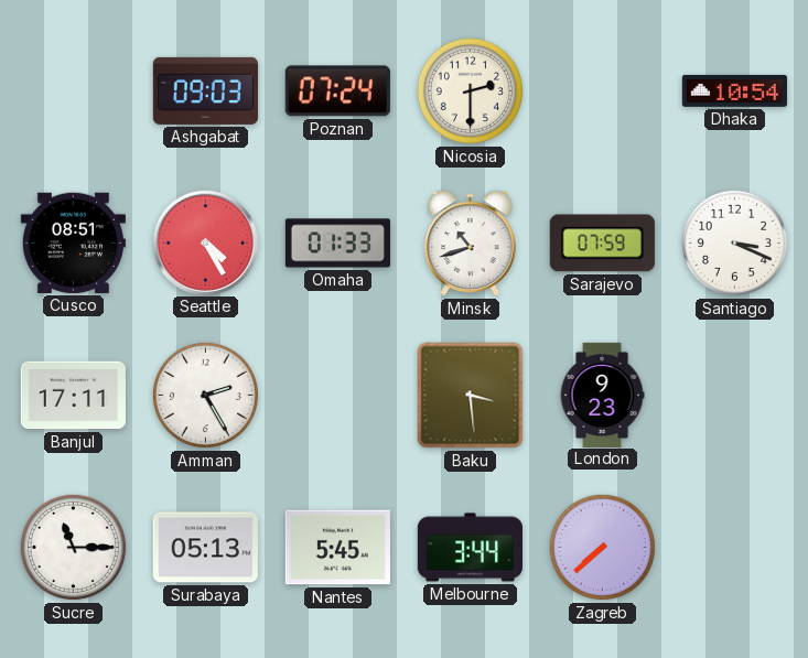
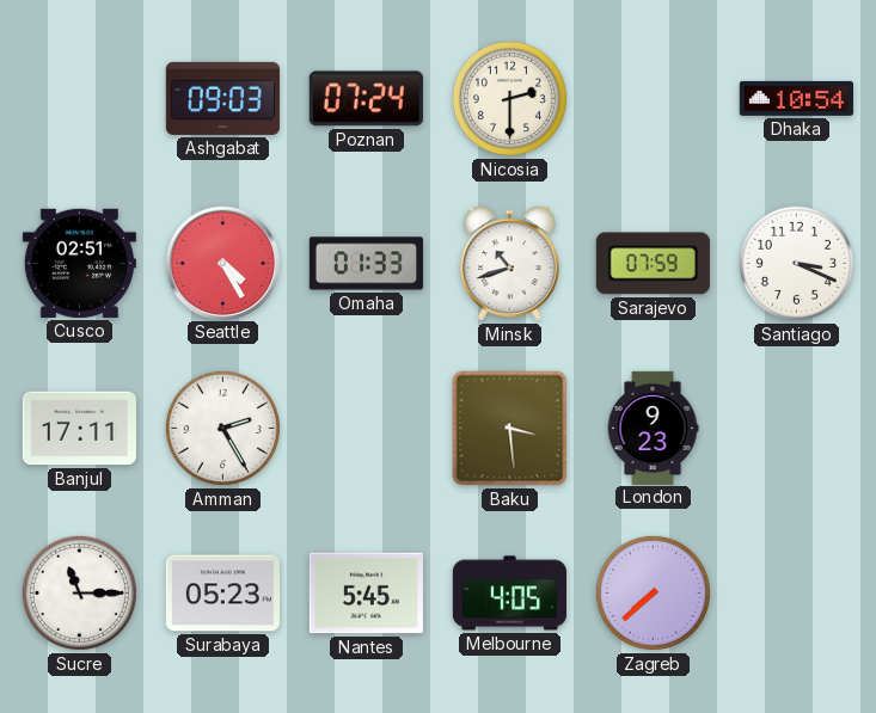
Cusco: 08:51 -> 02:51 (79, 263)
Surabaya: 05:13 -> 05:23 (222, 594)
Melbourne: 3:44 -> 4:05 (509, 594)
